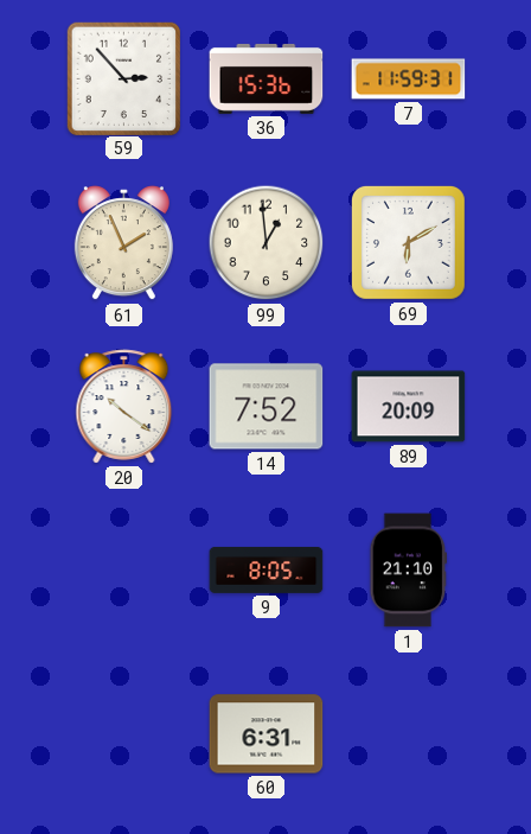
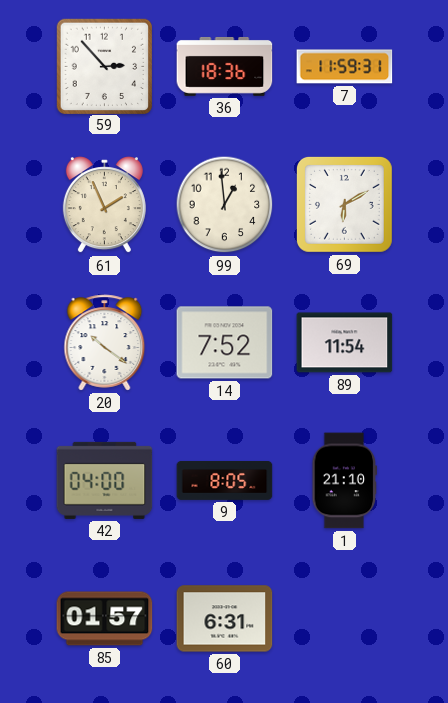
36: 15:36 -> 18:36 (225, 66)
89: 20:09 -> 11:54 (345, 343)
42: none -> 04:00 (105, 480)
85: none -> 01:57 (105, 619)
